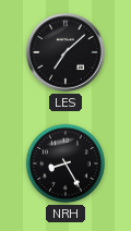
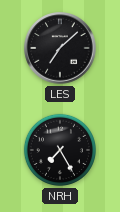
NRH: 8:25 -> 7:25 (60, 150)
